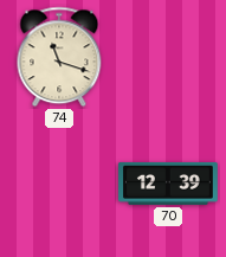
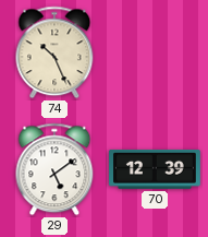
74: 11:18 -> 10:26 (54, 52)
29: none -> 5:09 (54, 169)
